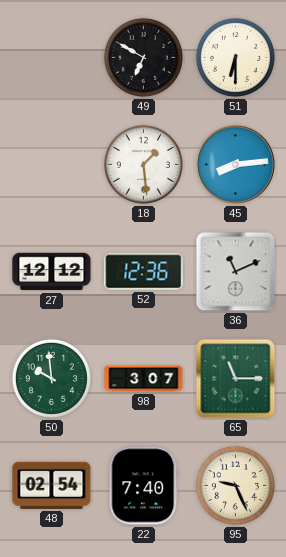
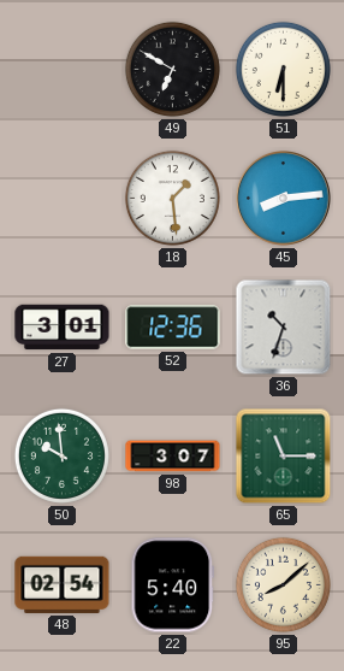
27: 12:12 -> 3:01 (63, 328)
36: 11:11 -> 10:33 (284, 328)
22: 7:40 -> 5:40 (173, 585)
95: 9:26 -> 8:08 (283, 584)
